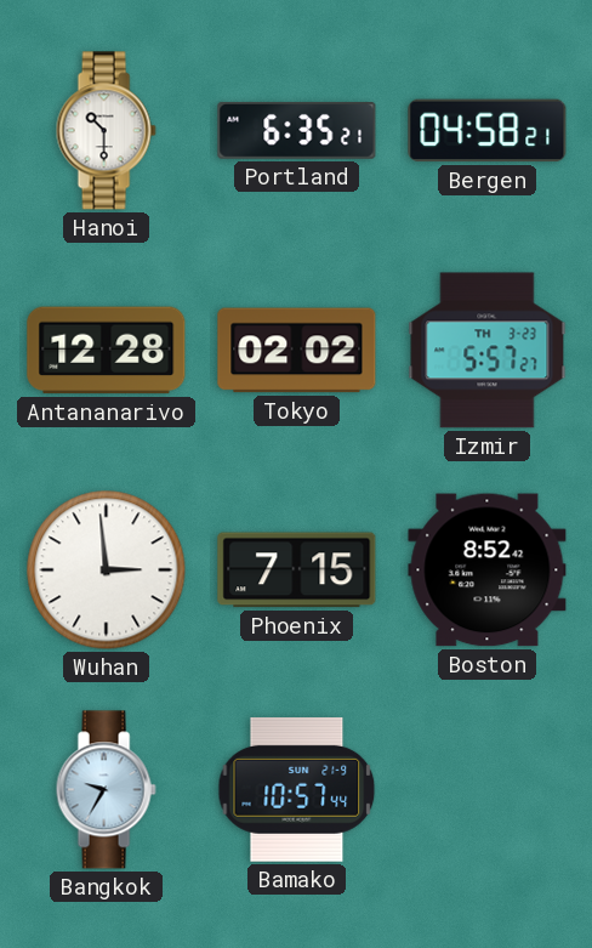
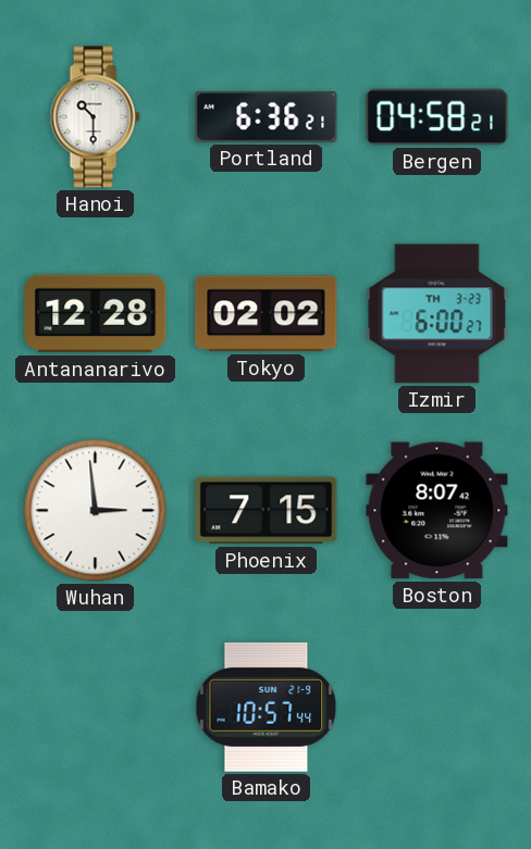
Portland: 6:35 -> 6:36 (267, 116)
Izmir: 5:57 -> 6:00 (437, 314)
Boston: 8:52 -> 8:07 (437, 511)
Bangkok: 9:35 -> none (106, 790)
